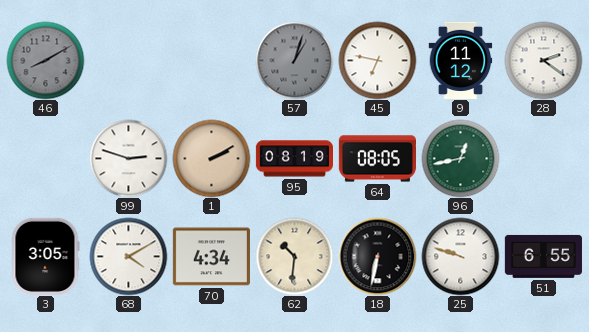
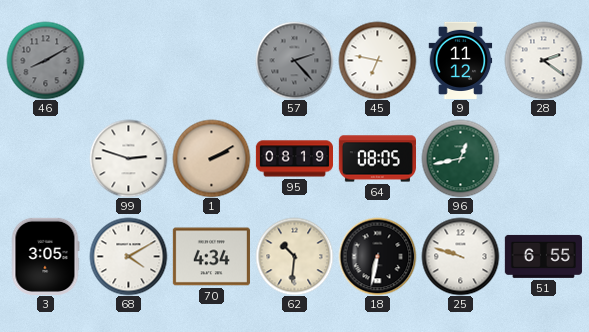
57: 1:03 -> 2:23 (294, 60)
